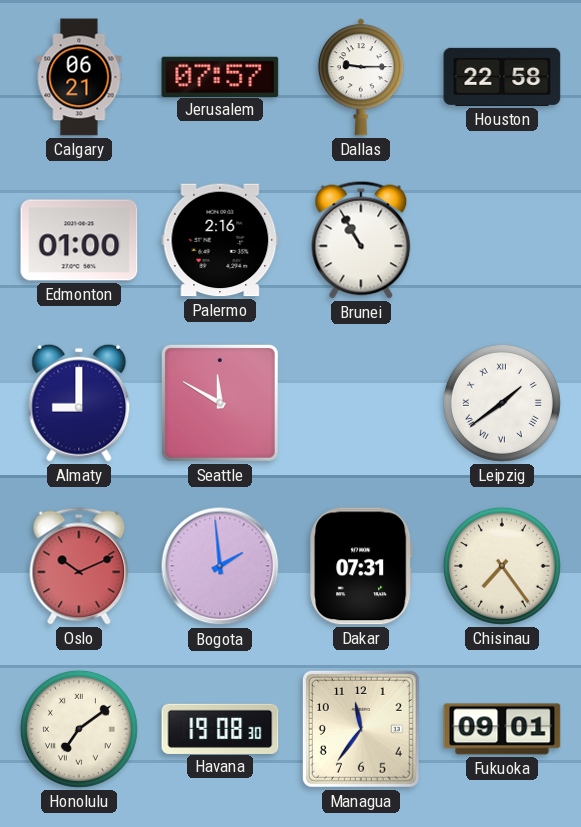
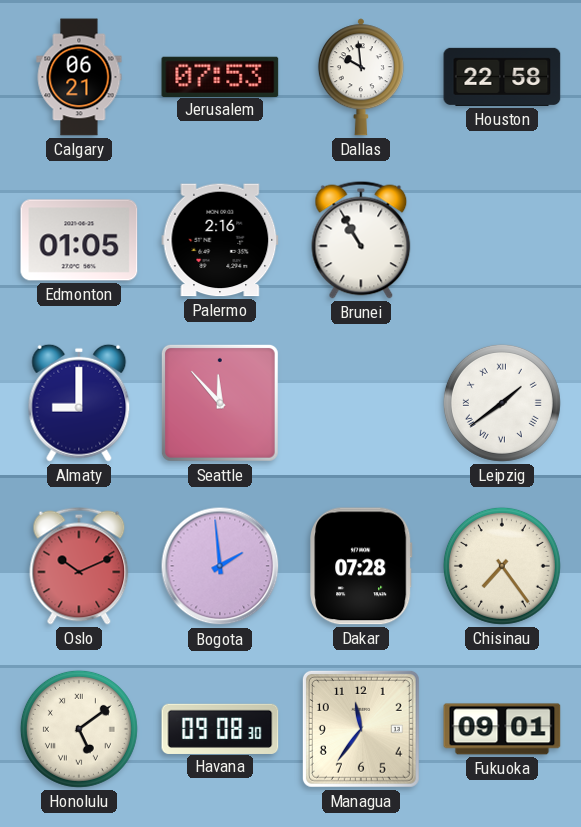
Jerusalem: 07:57 -> 07:53 (220, 76)
Dallas: 9:15 -> 9:59 (361, 77)
Edmonton: 01:00 -> 01:05 (79, 240)
Seattle: 11:50 -> 11:53 (220, 403)
Dakar: 07:31 -> 07:28 (361, 566)
Honolulu: 7:09 -> 5:09 (79, 729)
Havana: 19:08 -> 09:08 (220, 728)
